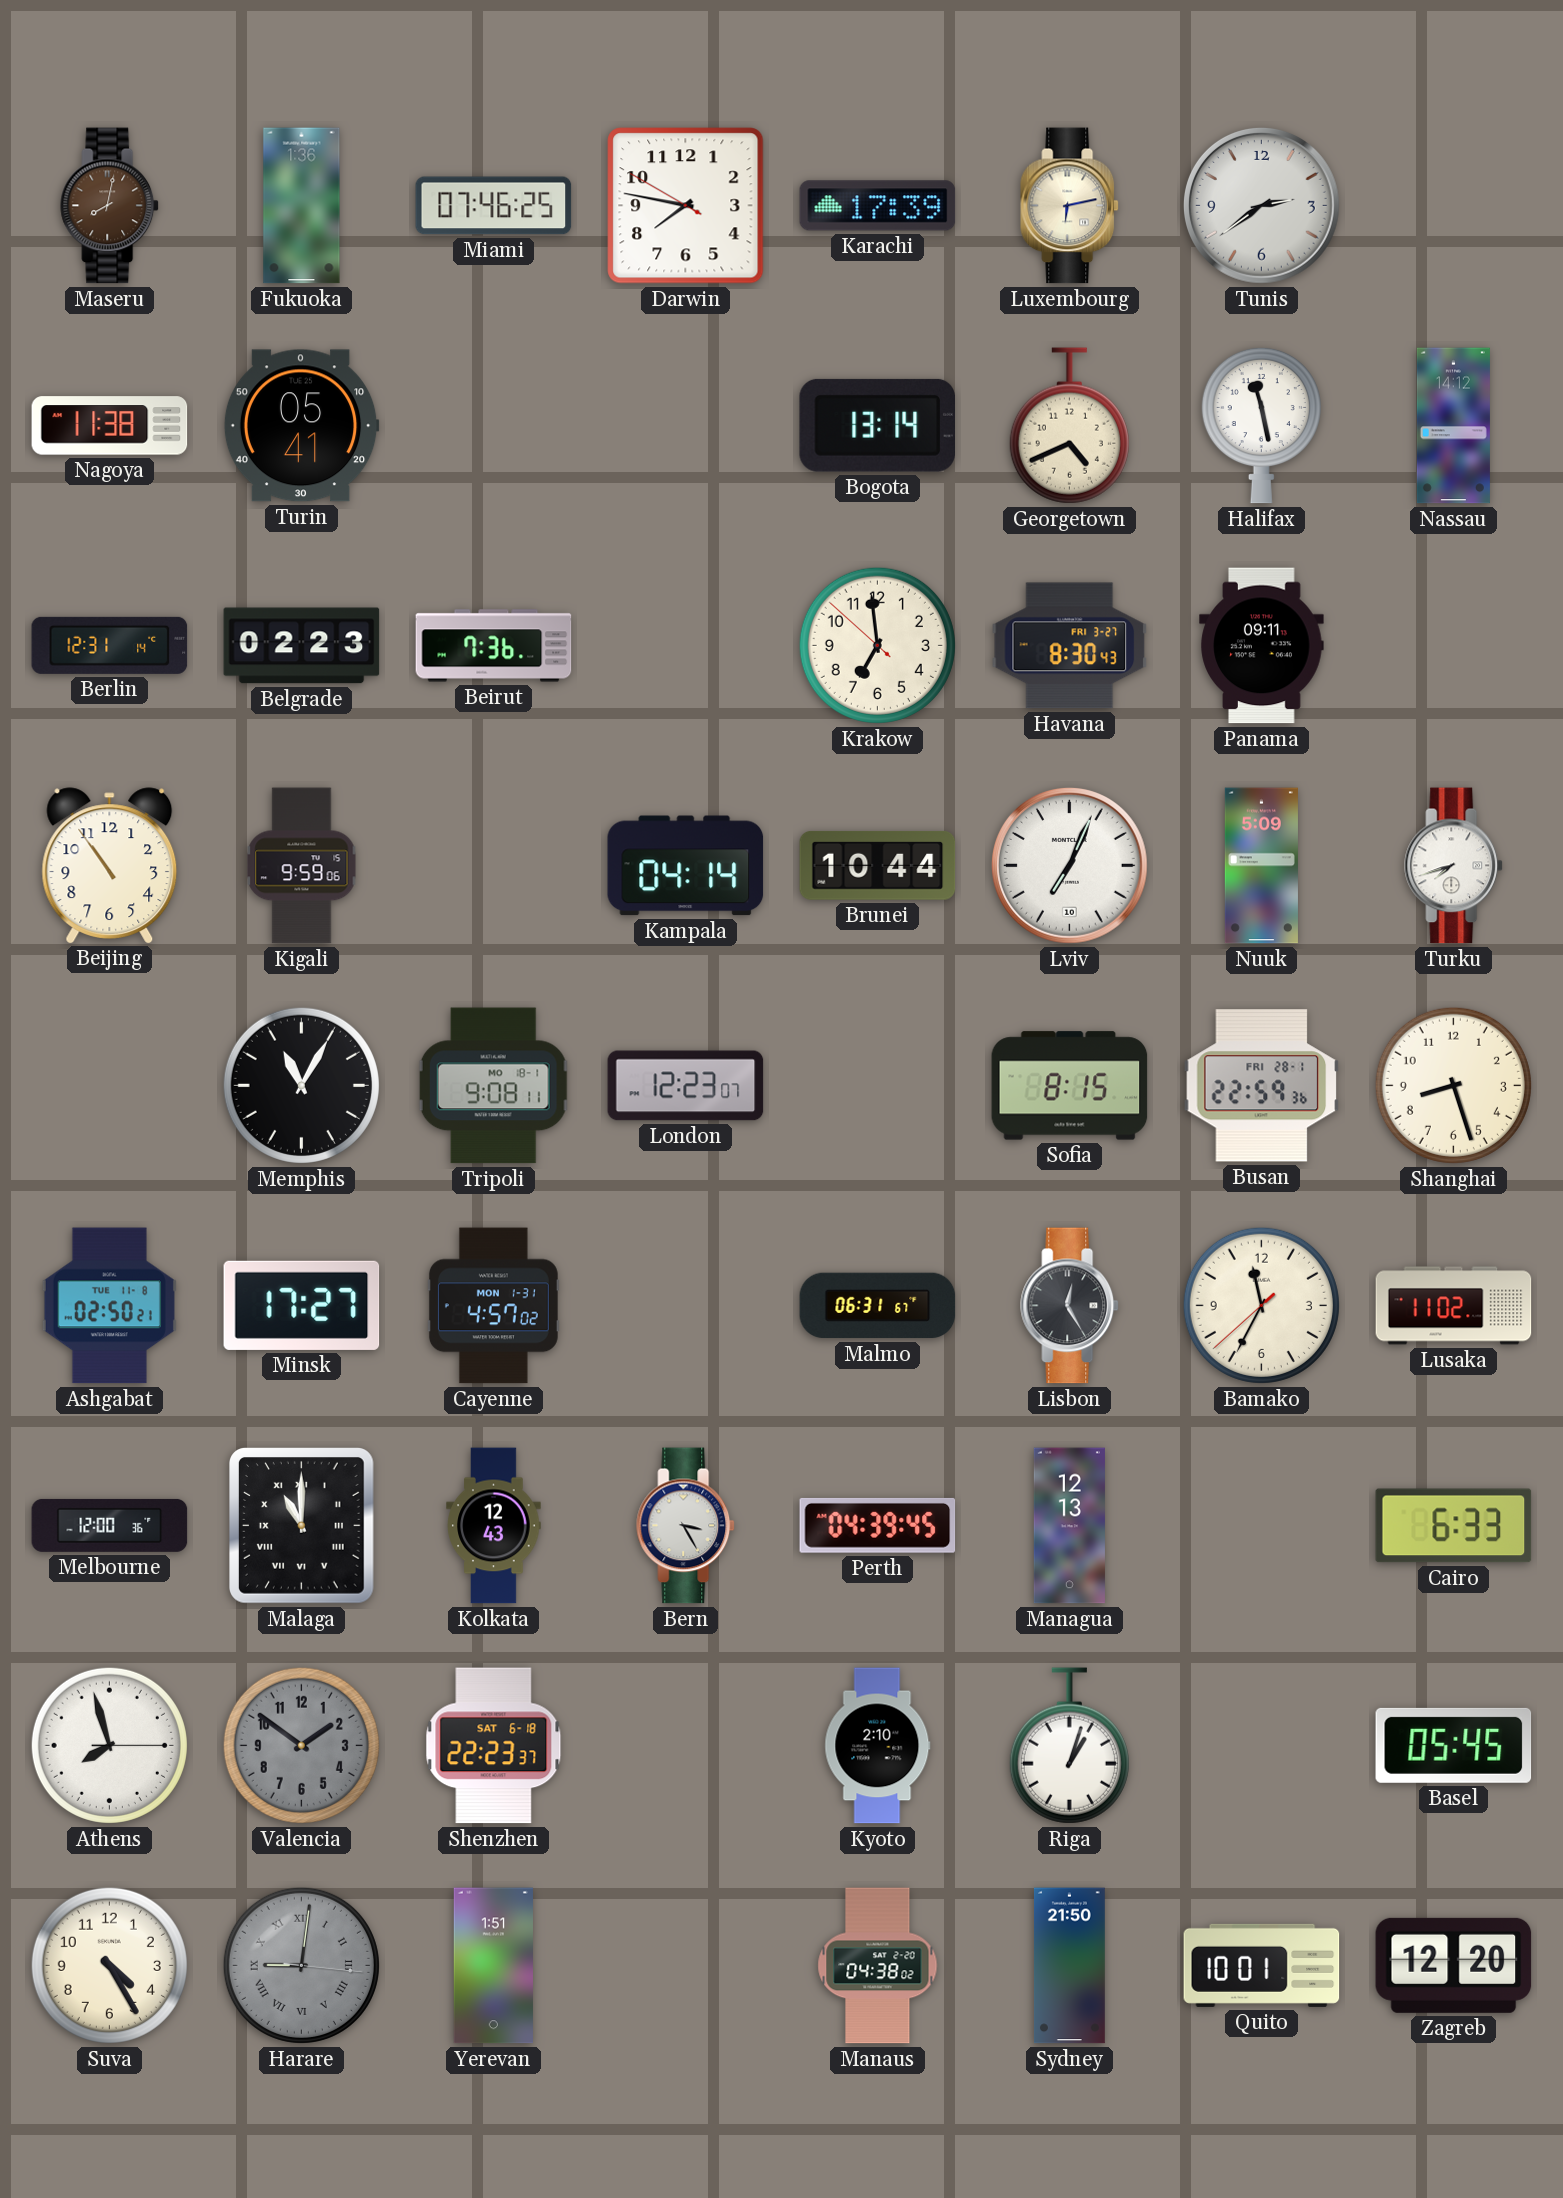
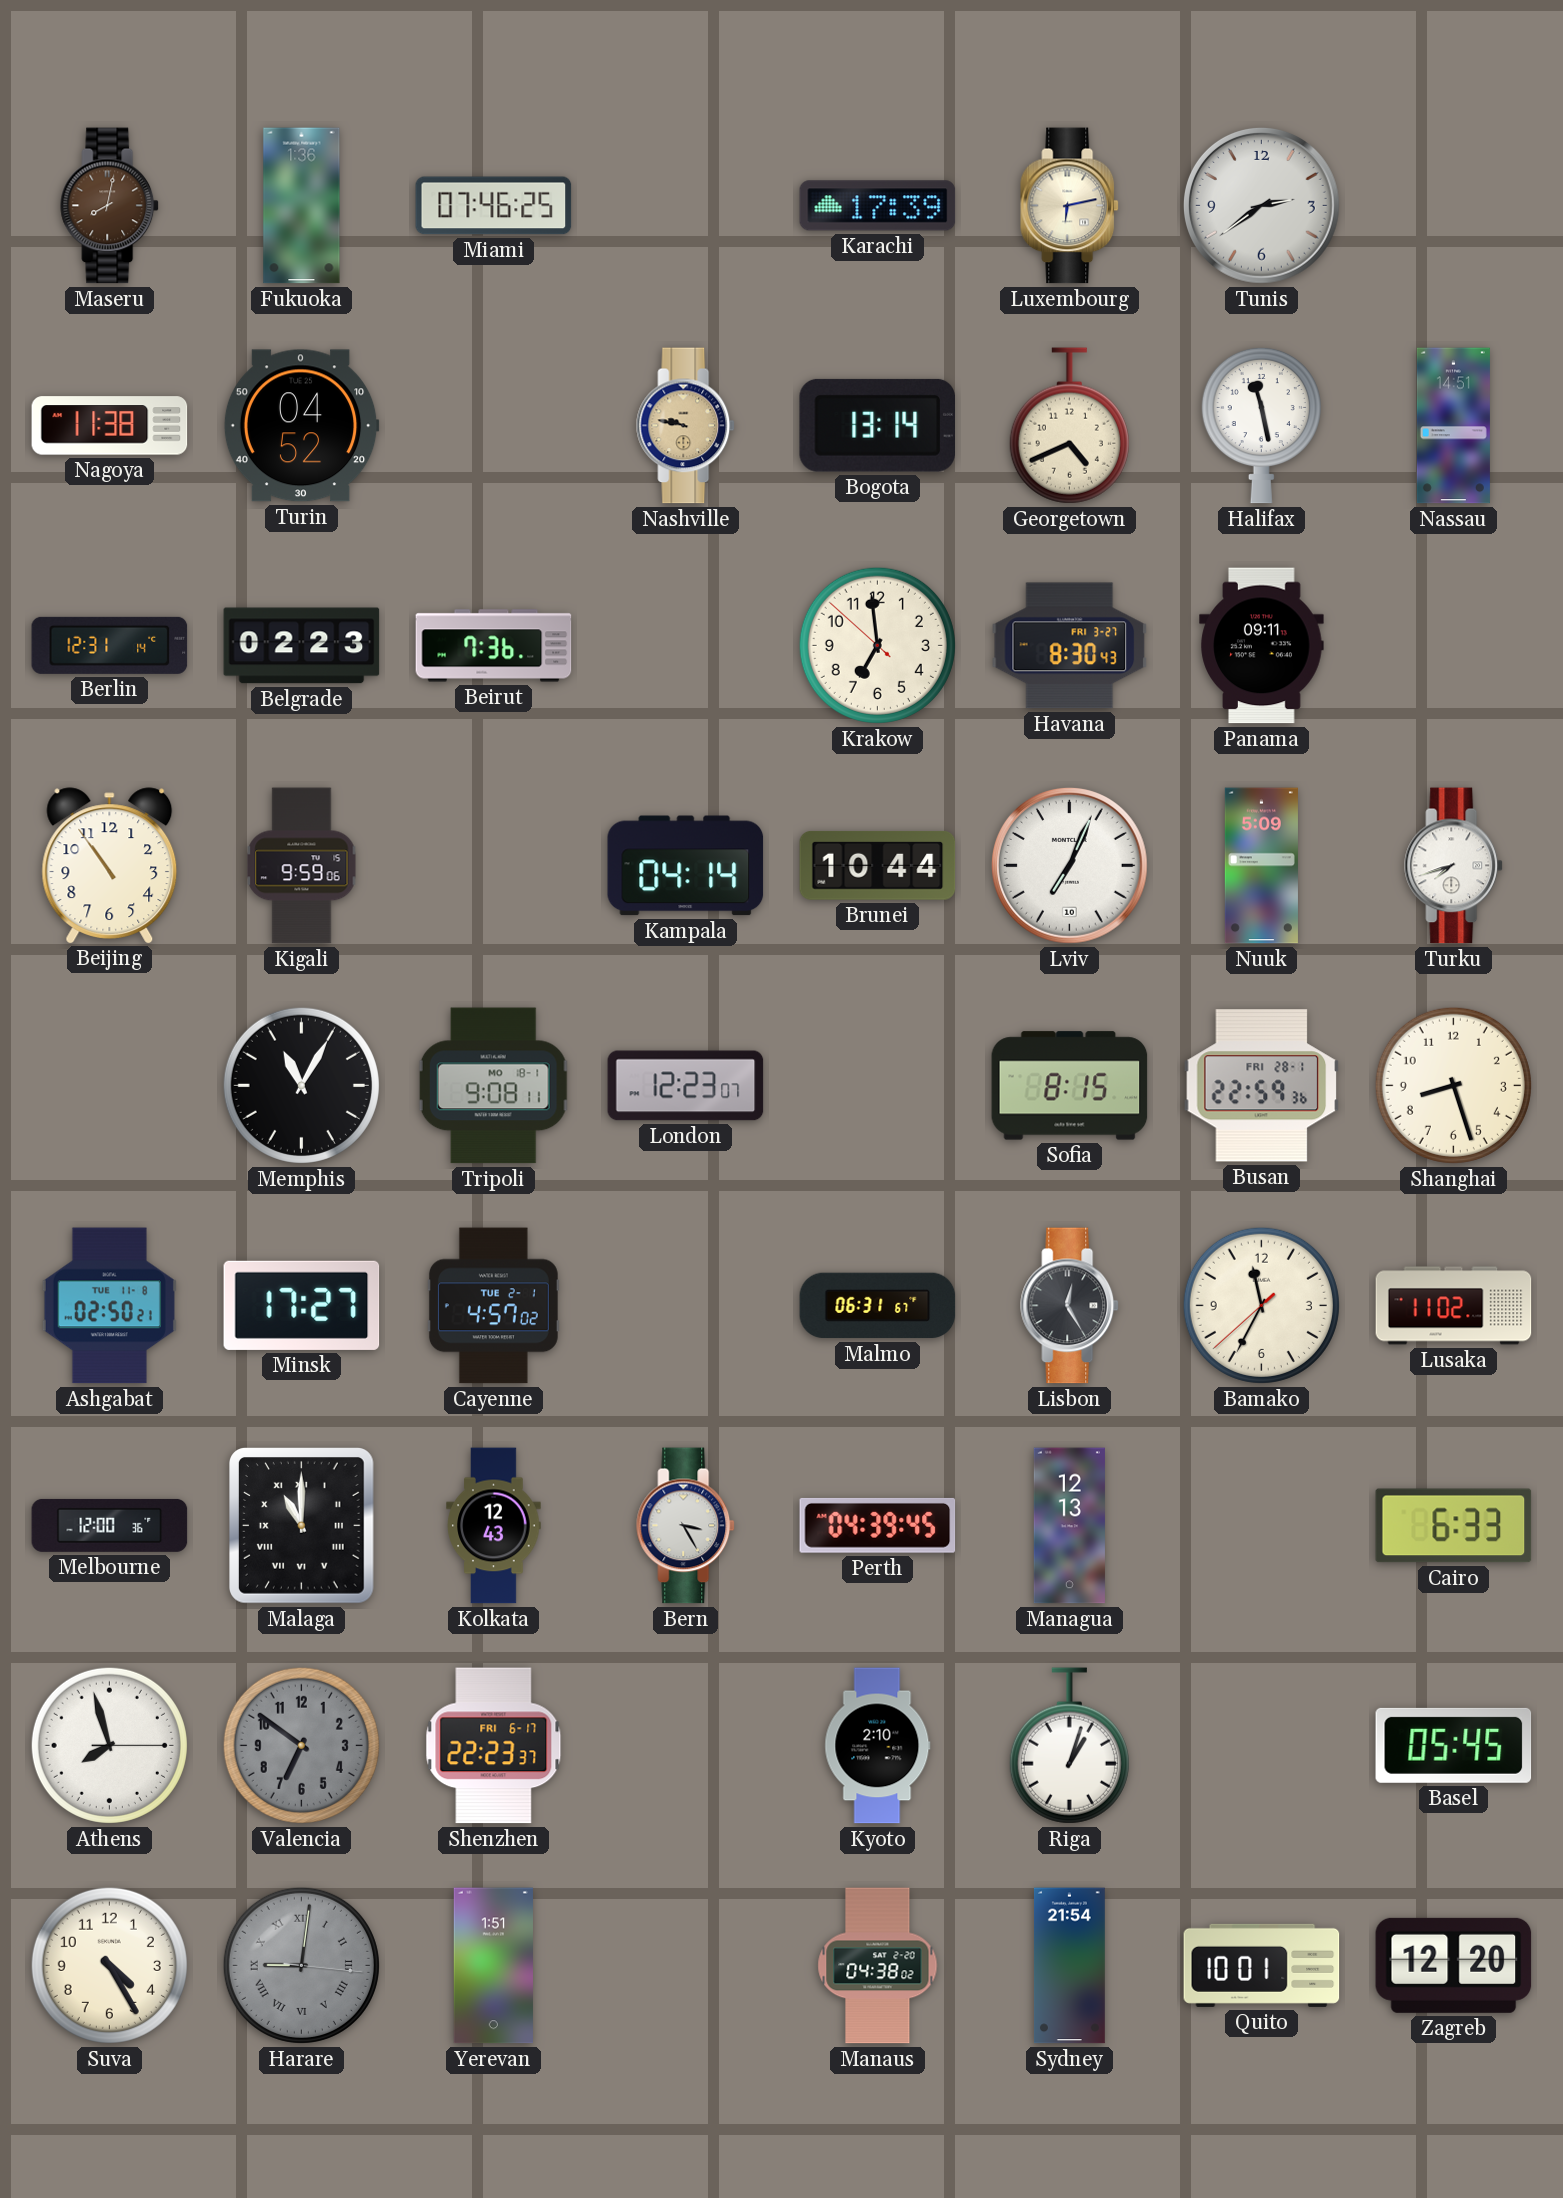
Darwin: 7:46 -> none (686, 206)
Turin: 05:41 -> 04:52 (301, 426)
Nashville: none -> 9:47 (686, 426)
Nassau: 14:12 -> 14:51 (1453, 426)
Cayenne date: MON 1-31 -> TUE 2-1 (493, 1306)
Valencia: 1:51 -> 6:51 (301, 1745)
Shenzhen date: SAT 6-18 -> FRI 6-17 (494, 1746)
Sydney: 21:50 -> 21:54 (1069, 1966)
